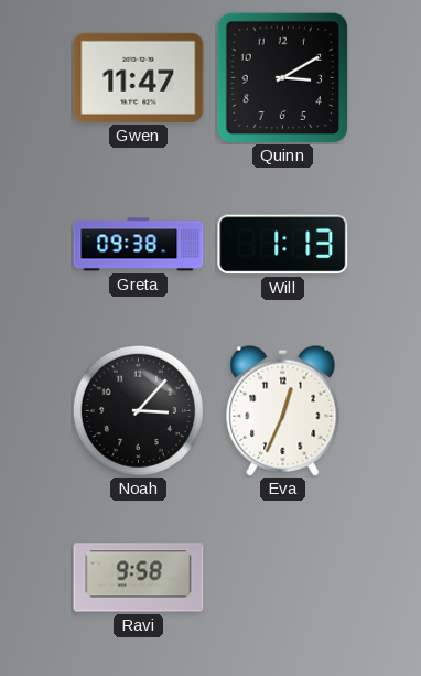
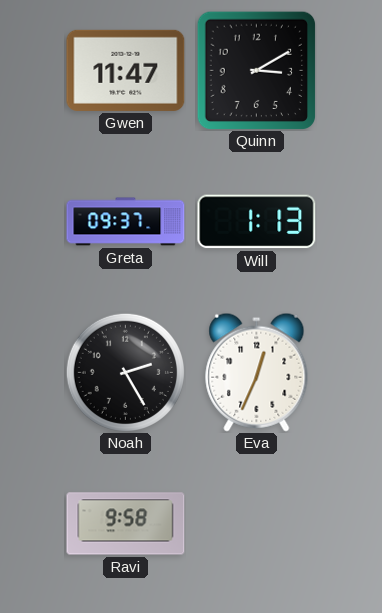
Greta: 09:38 -> 09:37 (126, 222)
Noah: 3:07 -> 2:25 (125, 372)
